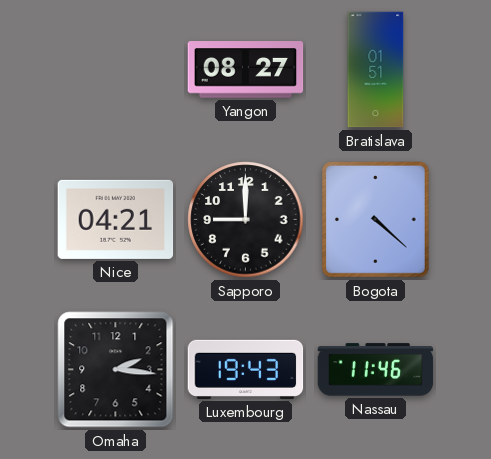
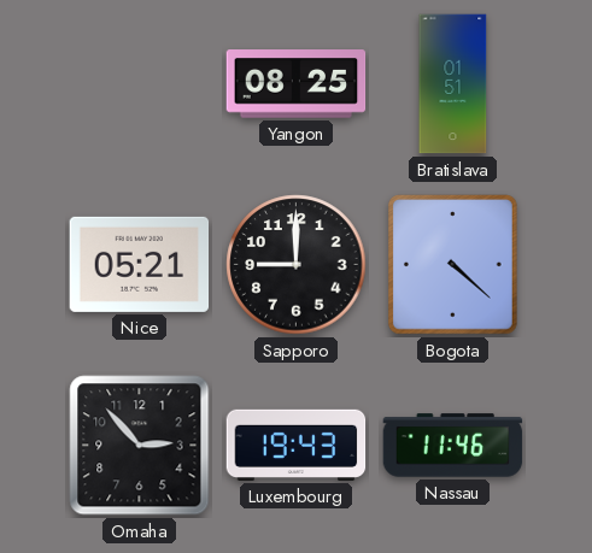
Yangon: 08:27 -> 08:25 (297, 84)
Nice: 04:21 -> 05:21 (140, 264)
Omaha: 2:16 -> 2:53 (140, 446)
